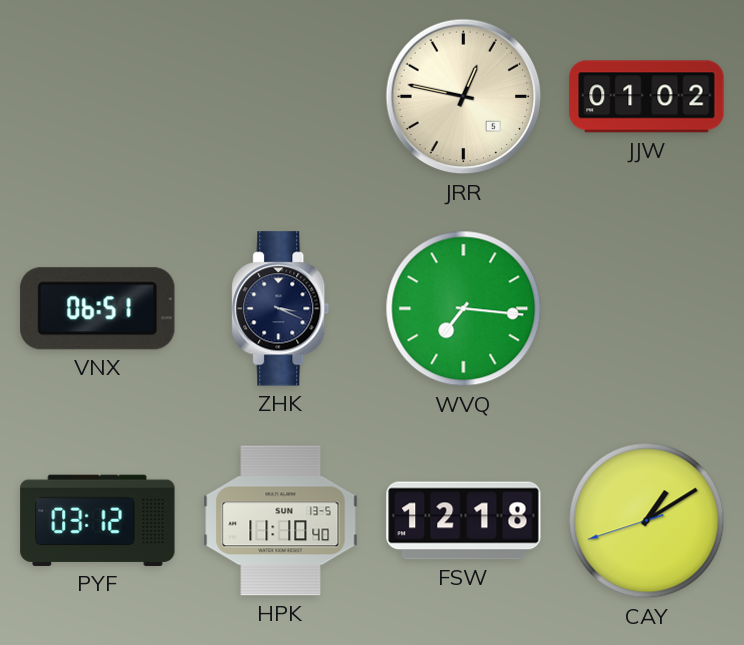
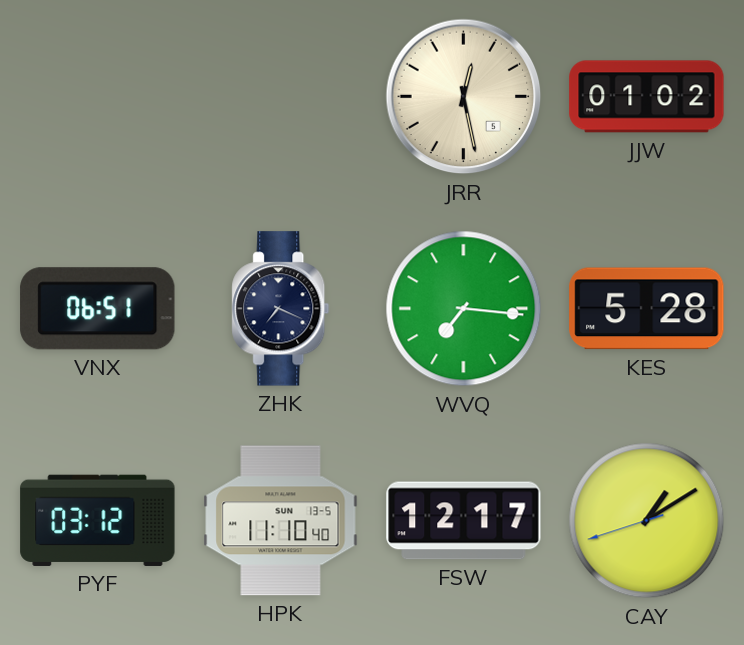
JRR: 12:47 -> 12:28 (464, 97)
ZHK: 3:19 -> 7:19 (281, 309)
KES: none -> 5:28 (647, 309)
FSW: 12:18 -> 12:17 (464, 521)
